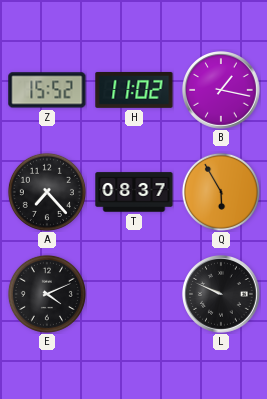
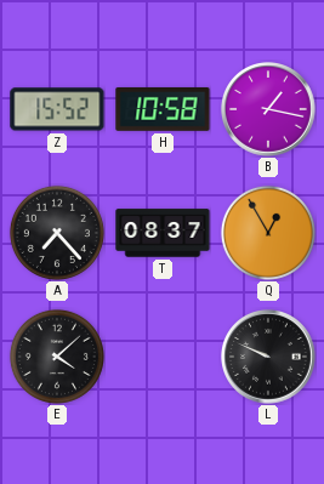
H: 11:02 -> 10:58 (163, 109)
Q: 5:55 -> 12:55 (268, 233)
E: 4:11 -> 4:08 (57, 357)
